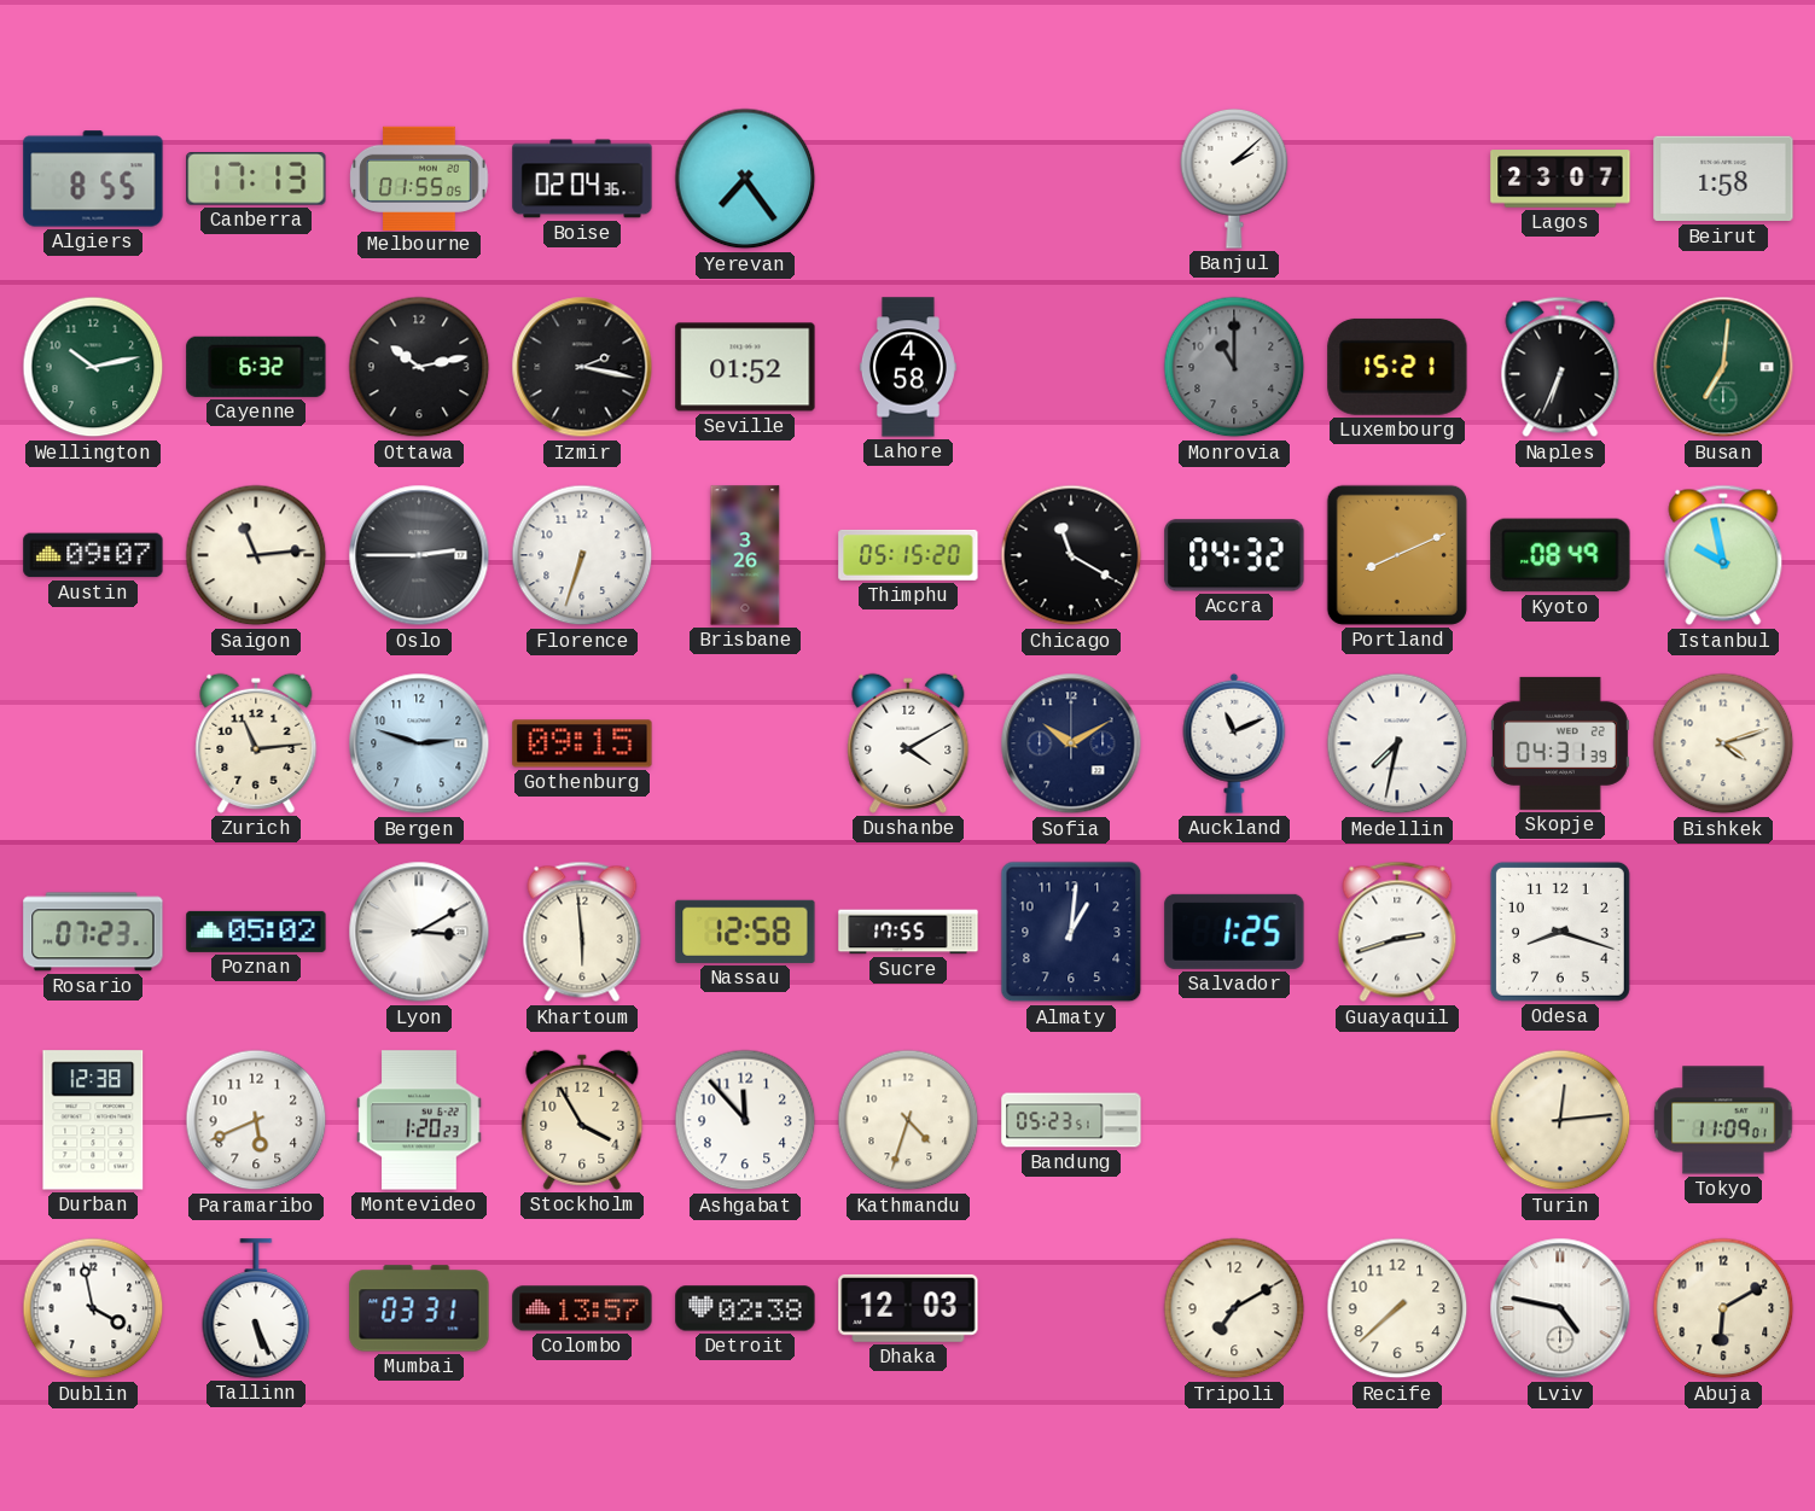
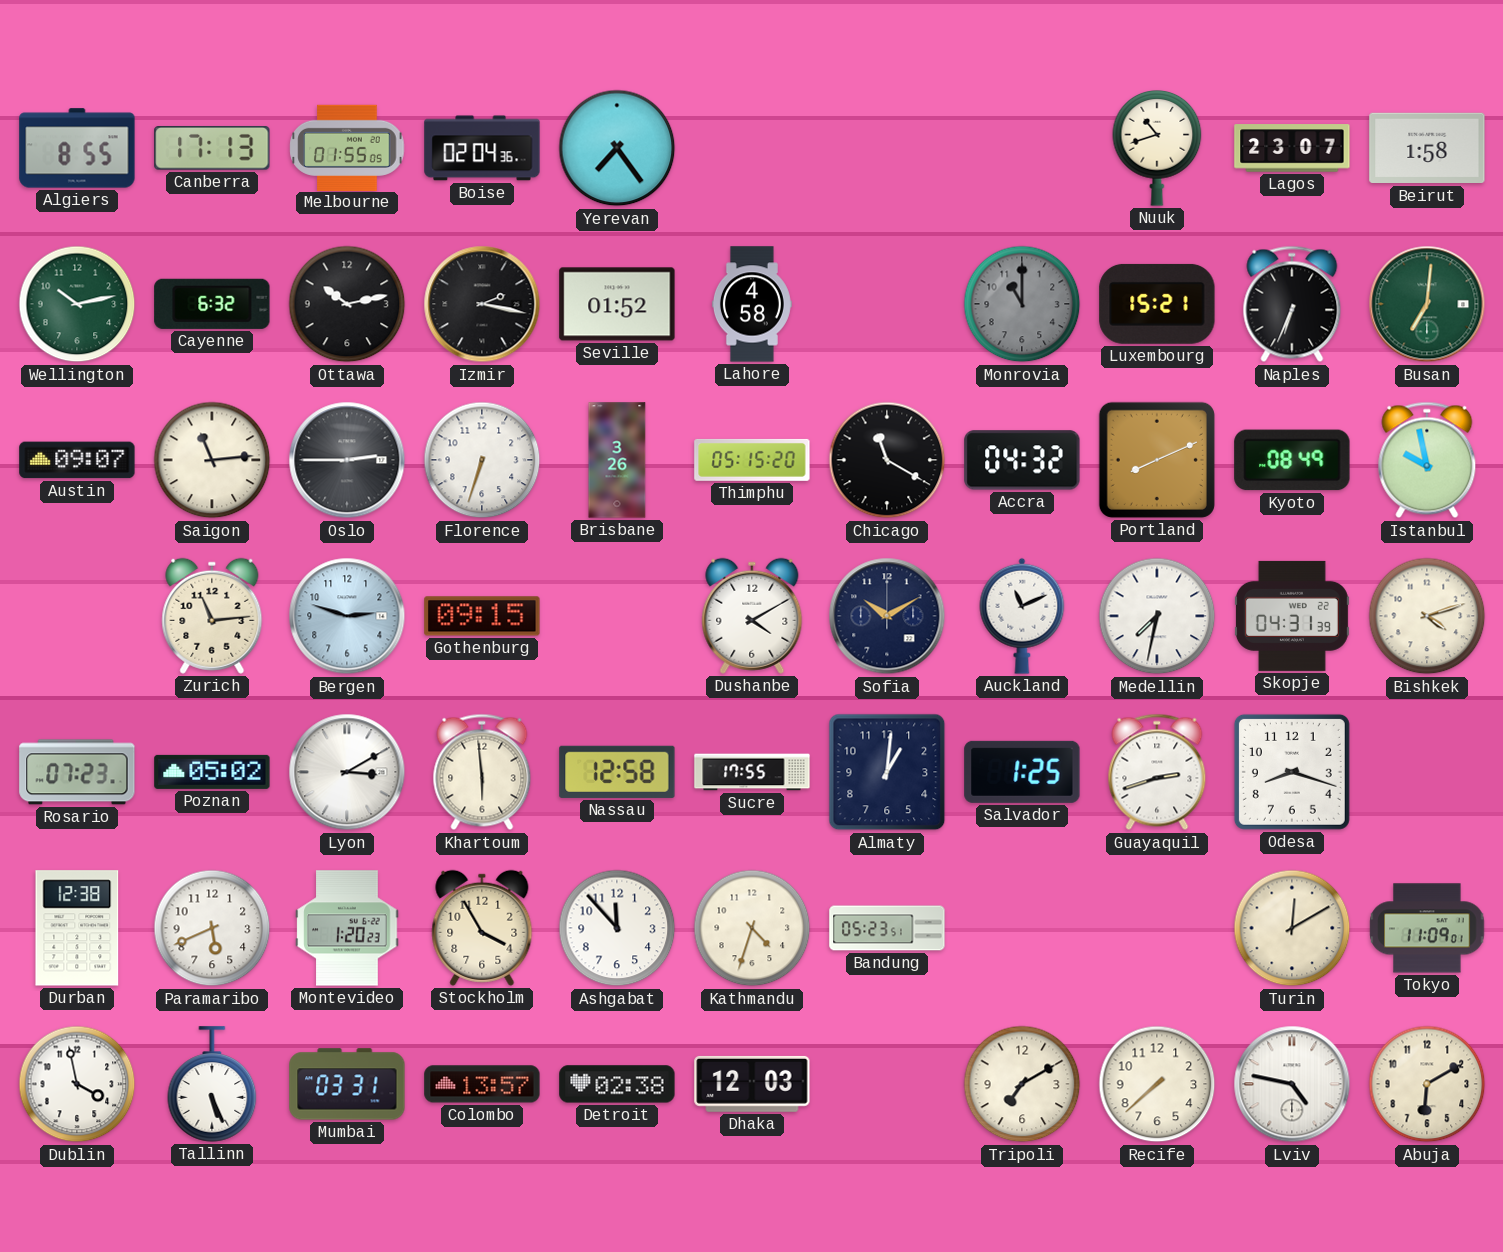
Banjul: 2:08 -> none (1234, 180)
Nuuk: none -> 10:42 (1157, 149)
Turin: 12:14 -> 12:10 (1292, 928)
